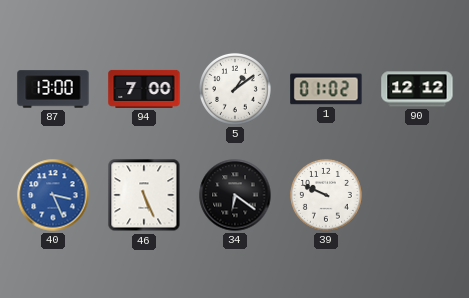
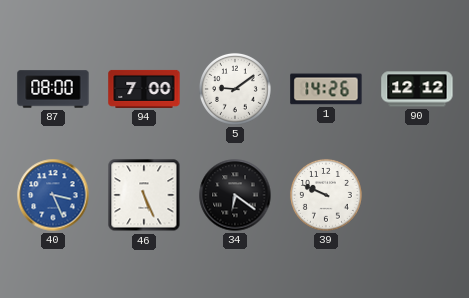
87: 13:00 -> 08:00 (53, 89)
5: 1:09 -> 9:09 (235, 89)
1: 01:02 -> 14:26 (326, 89)
